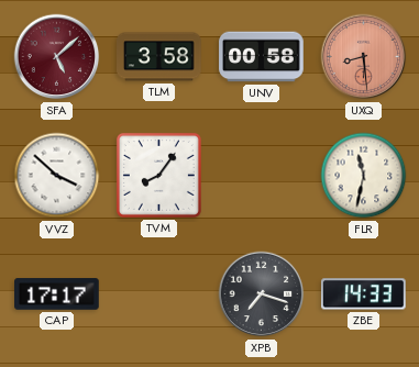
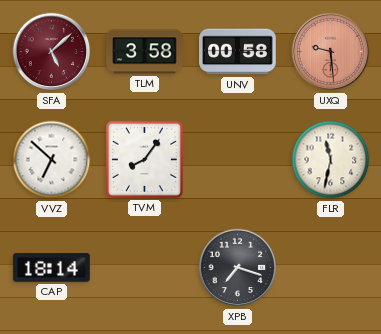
UXQ: 8:29 -> 9:29 (331, 52)
VVZ: 3:52 -> 6:52 (52, 160)
CAP: 17:17 -> 18:14 (52, 268)
ZBE: 14:33 -> none (364, 294)
